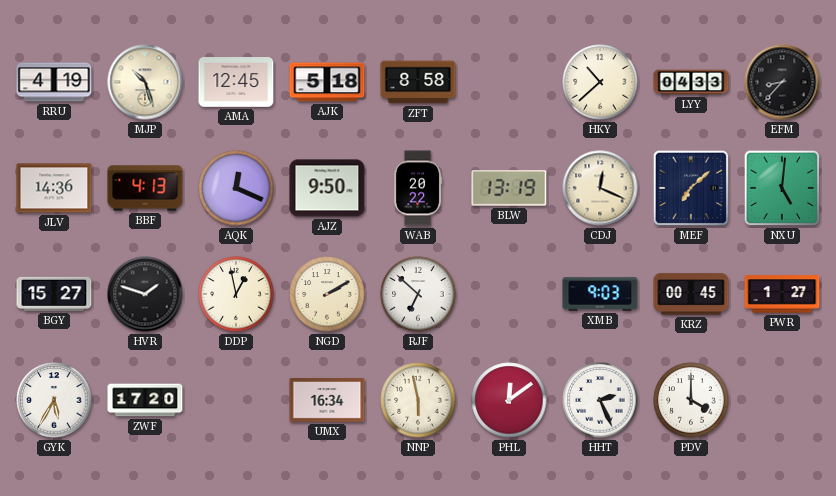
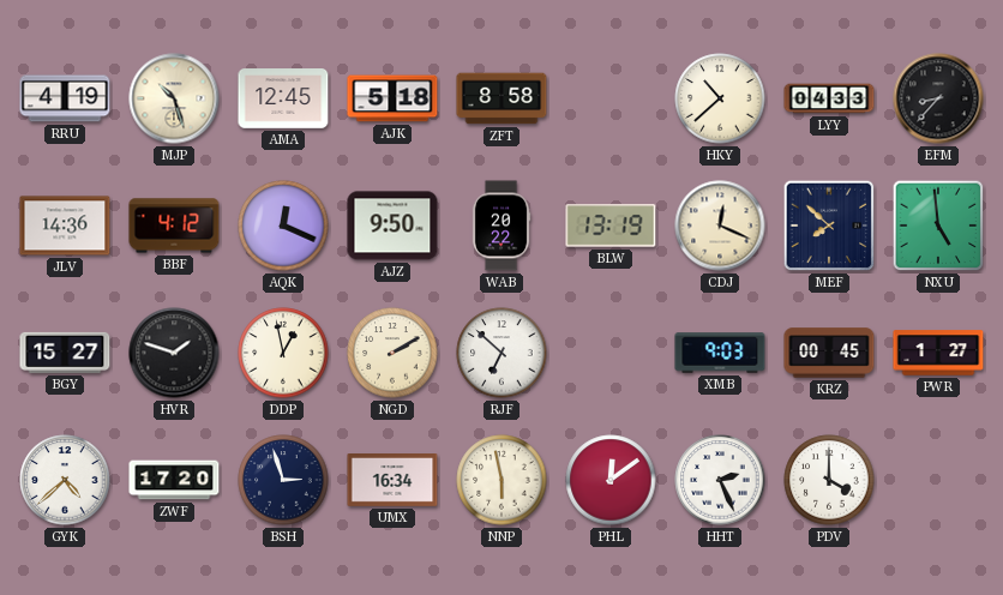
BBF: 4:13 -> 4:12 (174, 226)
MEF: 7:08 -> 7:52 (829, 226)
NXU: 5:01 -> 4:59 (938, 226)
GYK: 5:35 -> 4:38 (65, 480)
BSH: none -> 2:57 (283, 480)
